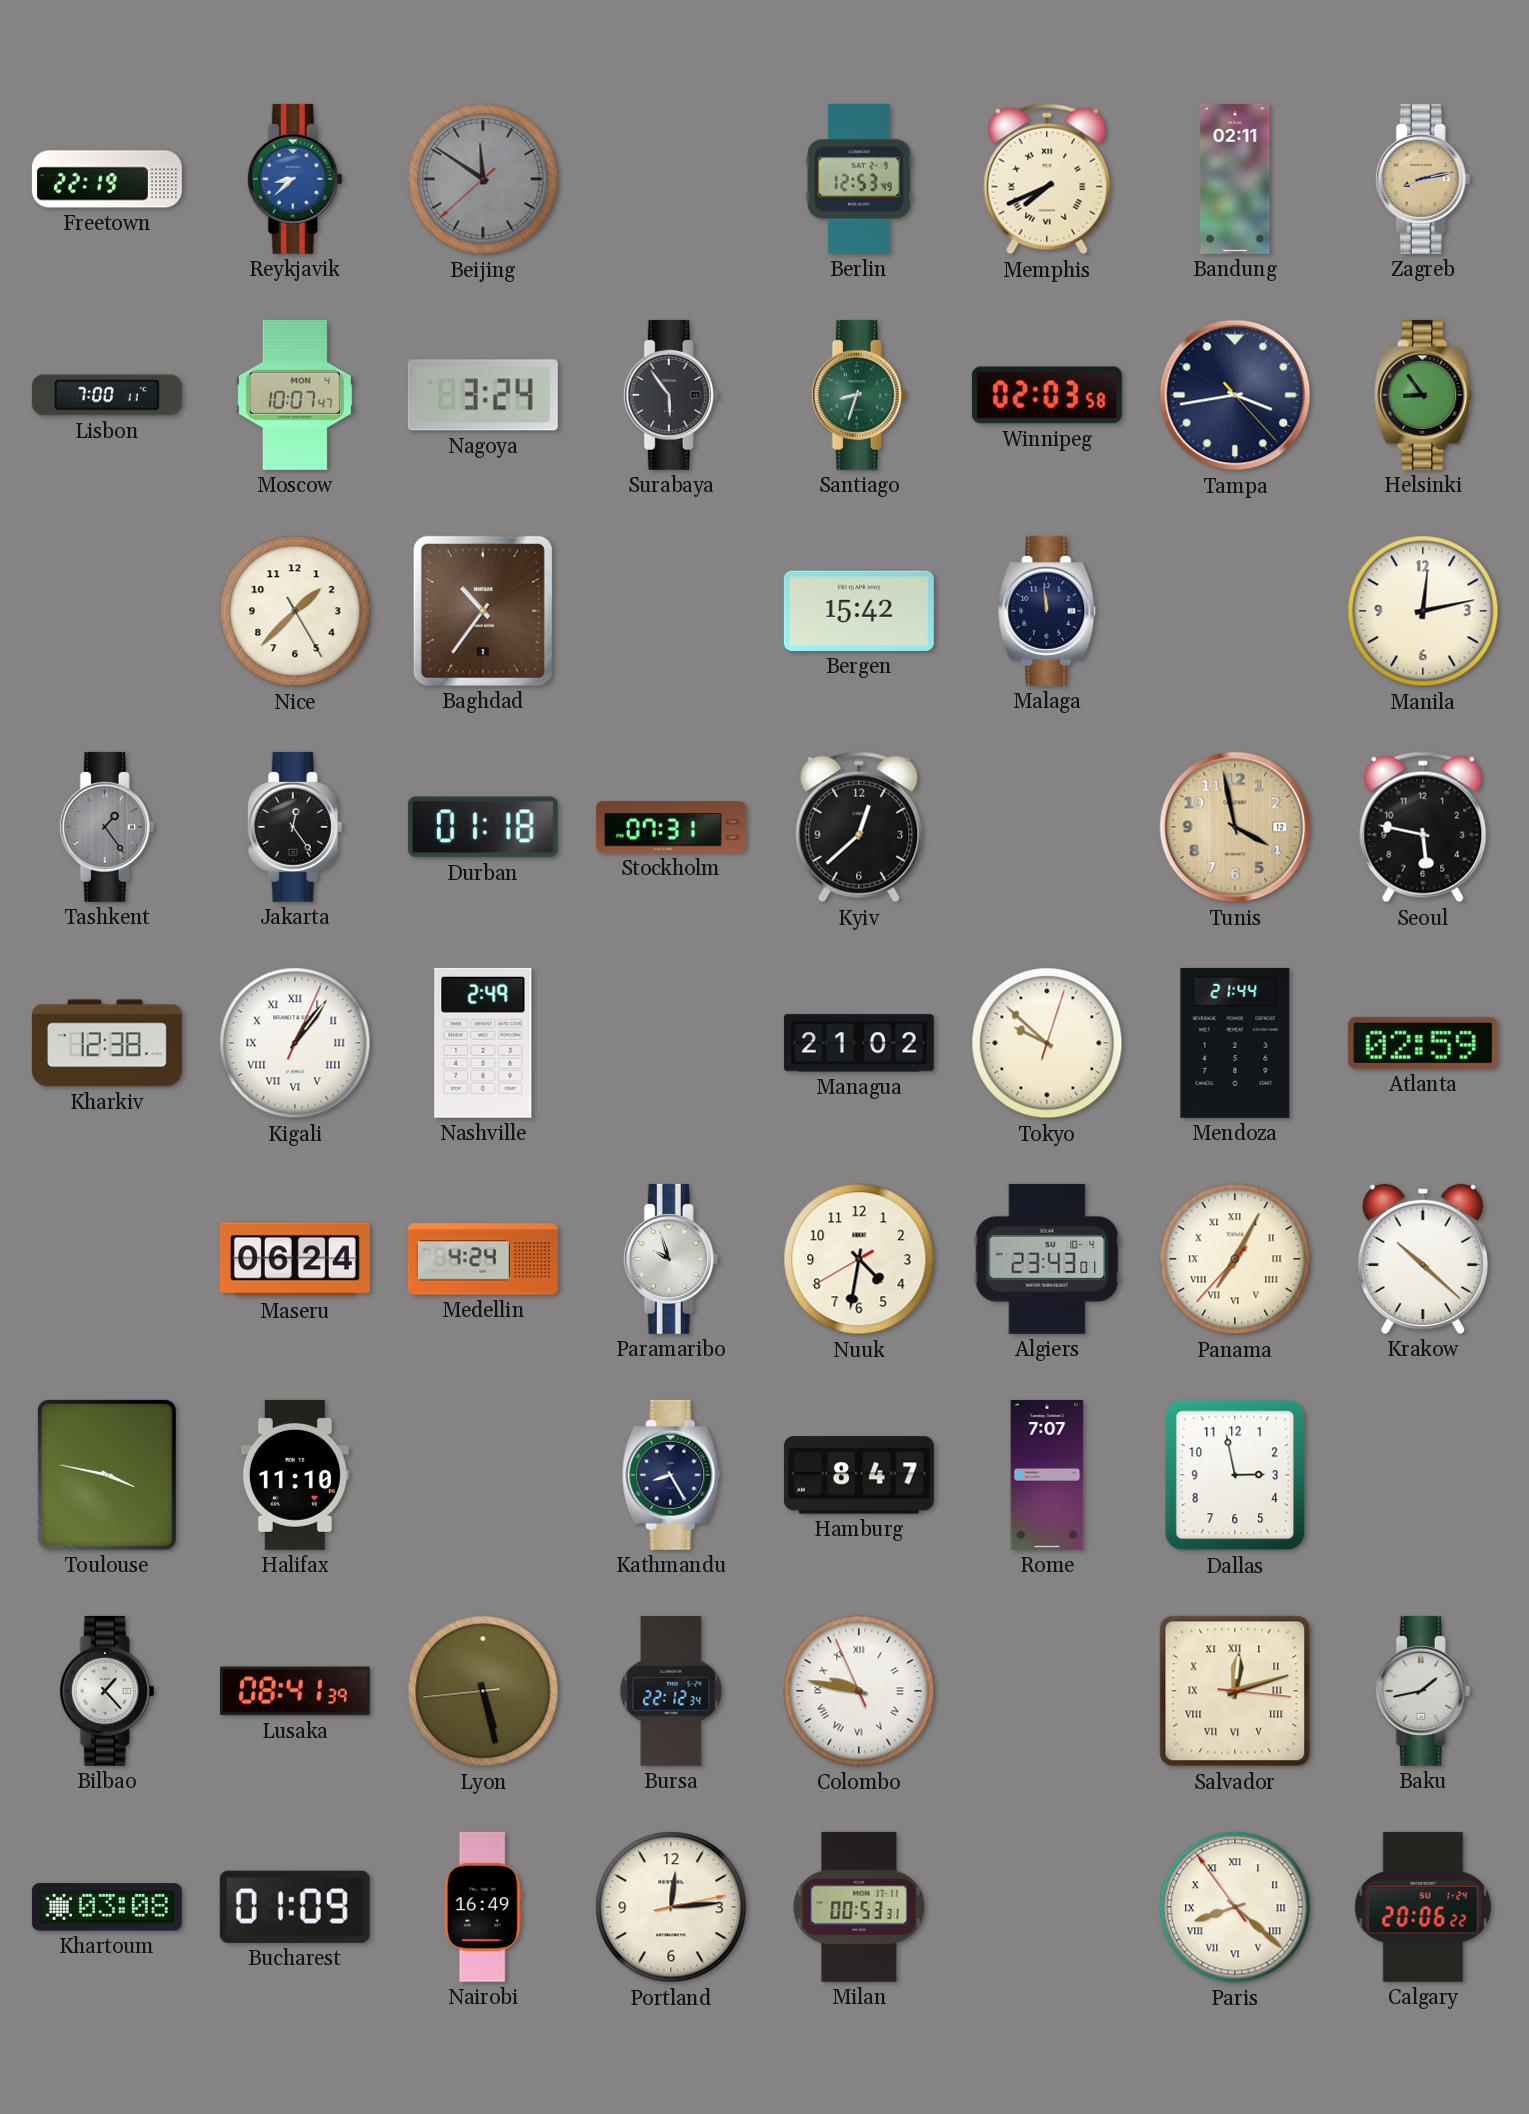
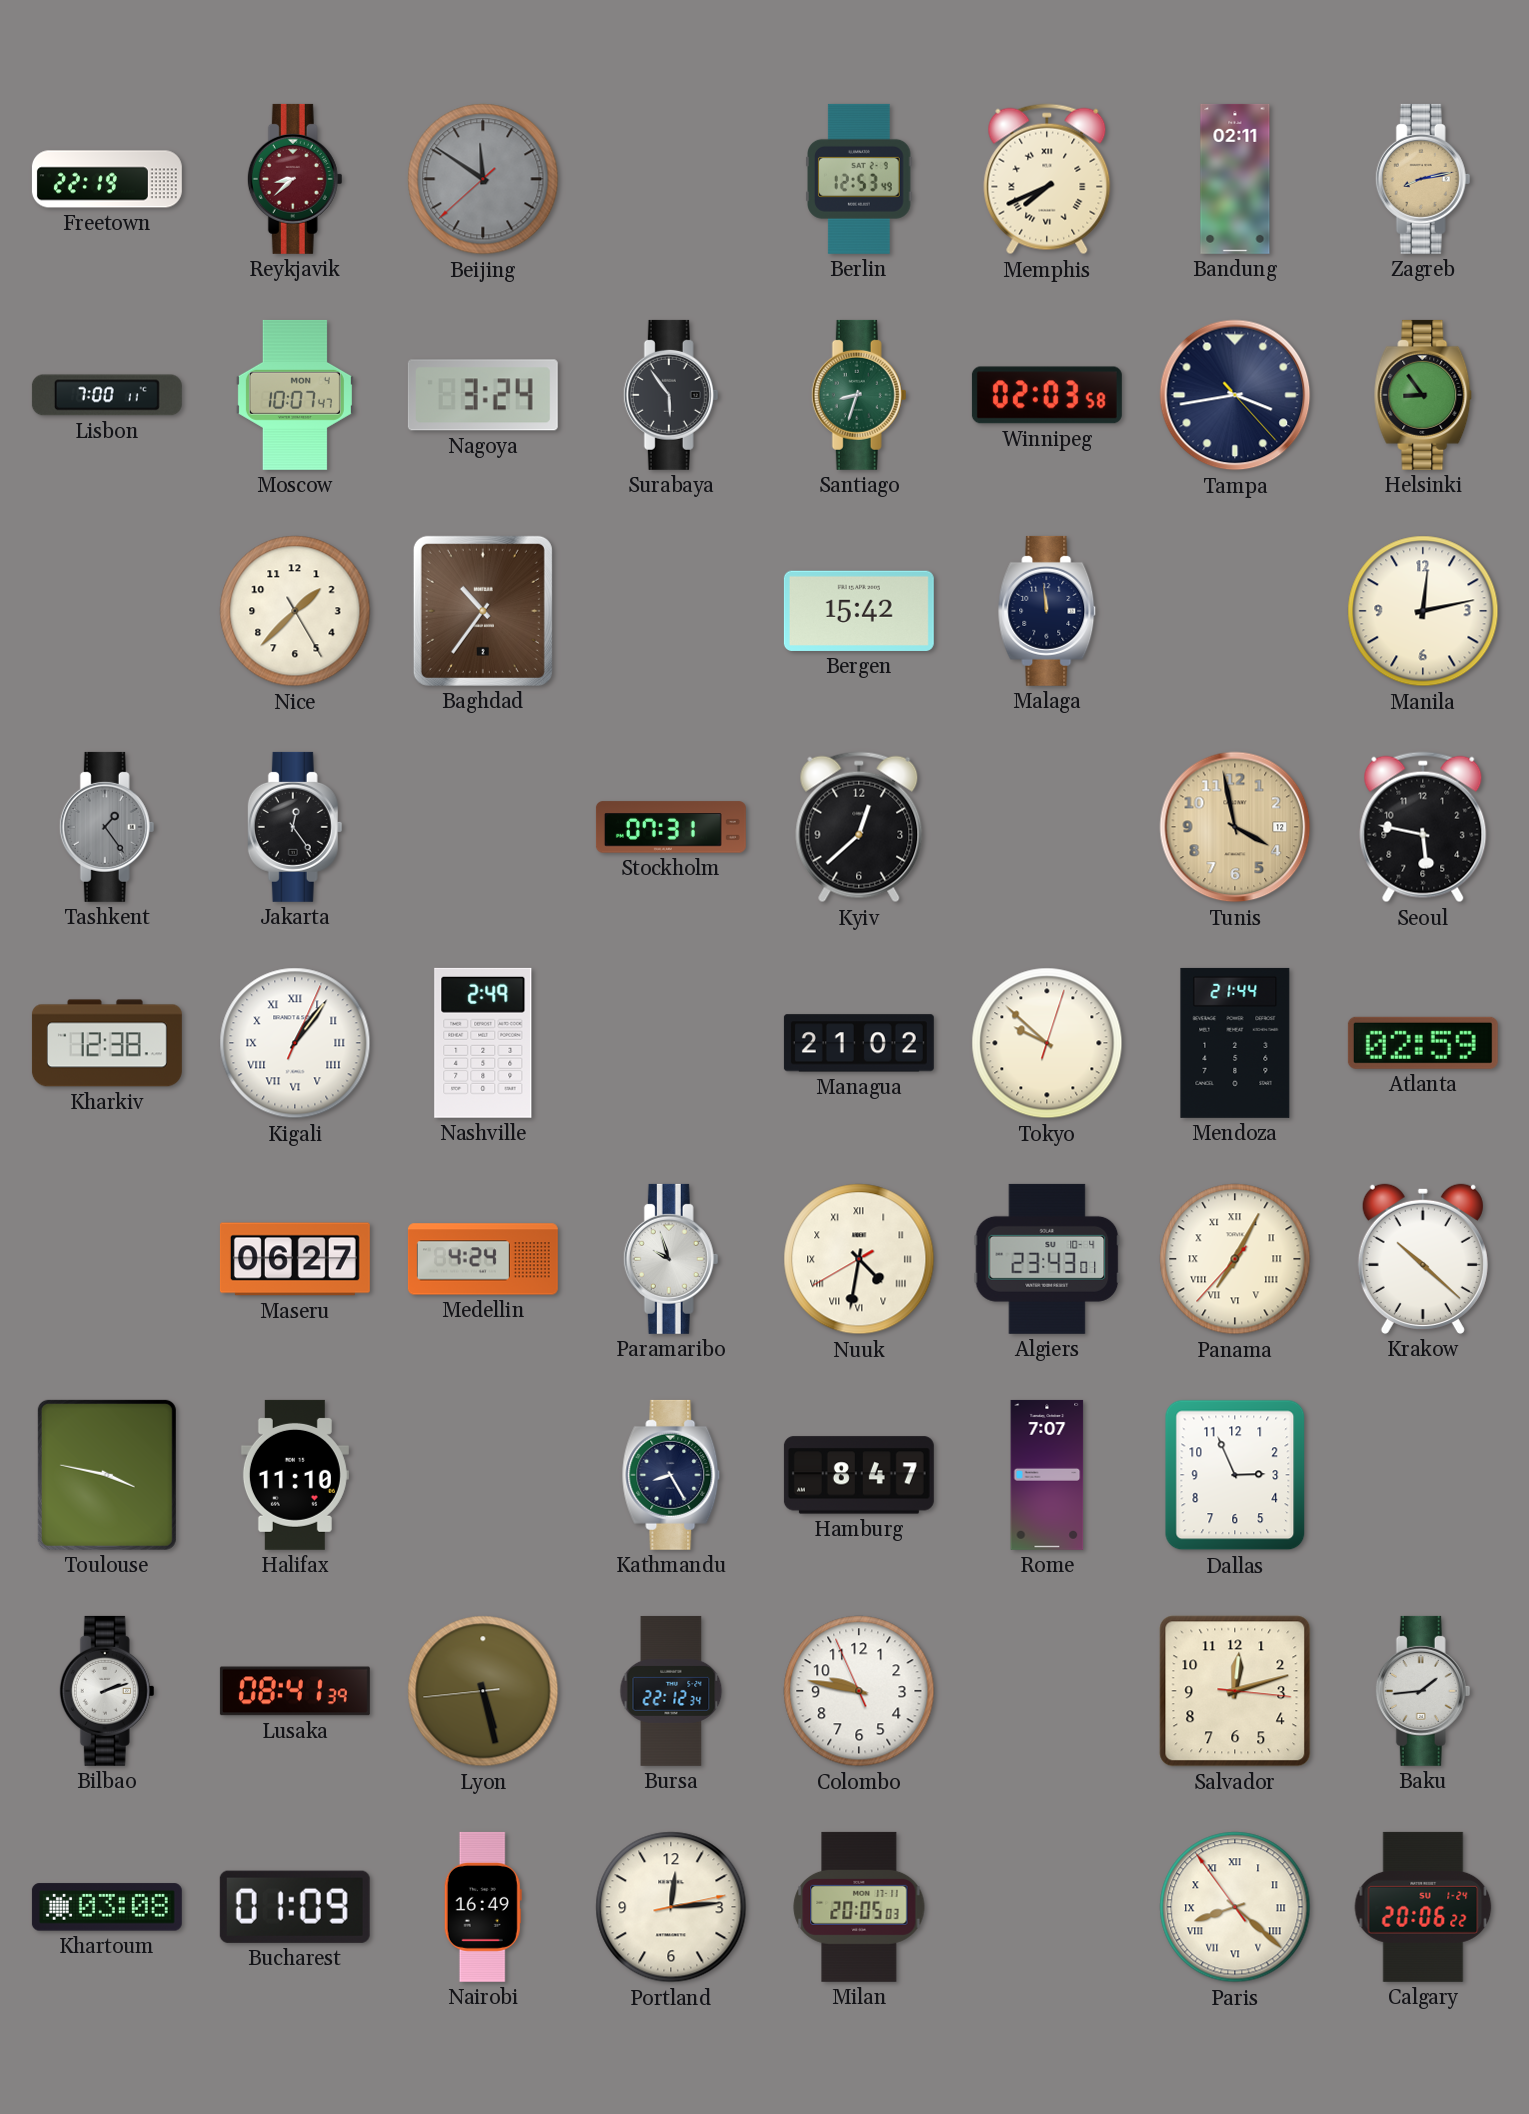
Reykjavik dial: blue -> burgundy (295, 179)
Durban: 01:18 -> none (483, 827)
Maseru: 06:24 -> 06:27 (295, 1259)
Nuuk numerals: Arabic -> Roman (859, 1259)
Dallas: 2:58 -> 2:56 (1235, 1475)
Bilbao: 1:23 -> 2:12 (107, 1691)
Colombo numerals: Roman -> Arabic (859, 1691)
Salvador numerals: Roman -> Arabic (1235, 1691)
Baku: 1:43 -> 1:44 (1423, 1691)
Milan: 00:53 -> 20:05 (859, 1907)
